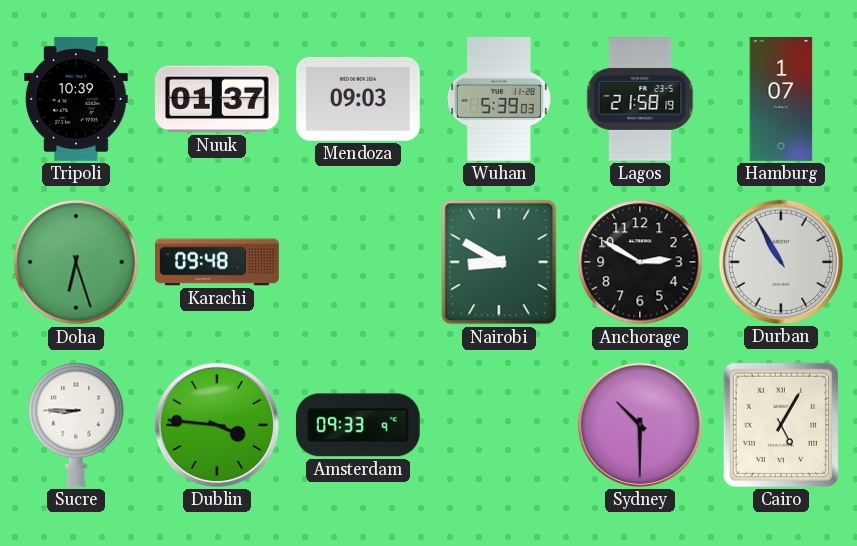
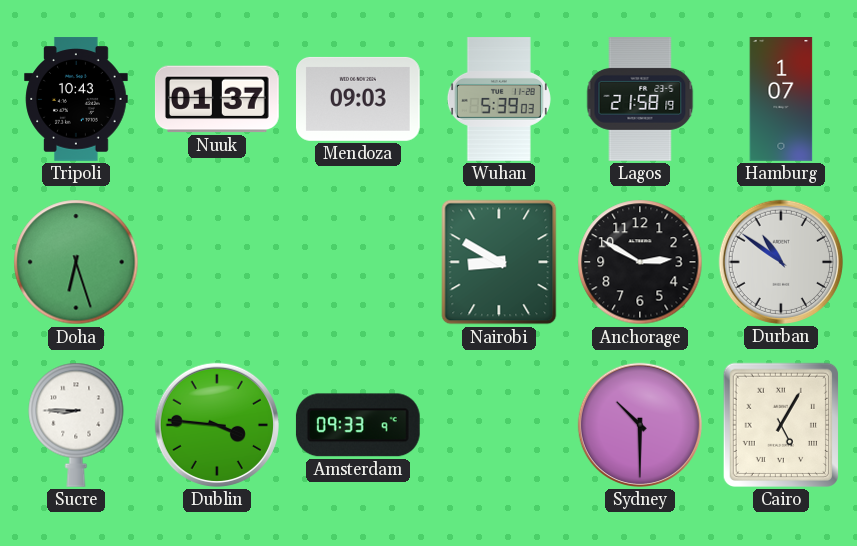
Tripoli: 10:39 -> 10:43 (76, 99)
Karachi: 09:48 -> none (217, 262)
Durban: 10:55 -> 10:51 (781, 262)
